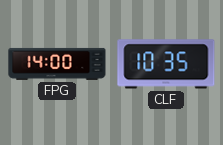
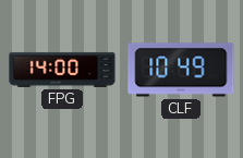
CLF: 10:35 -> 10:49 (181, 70)
